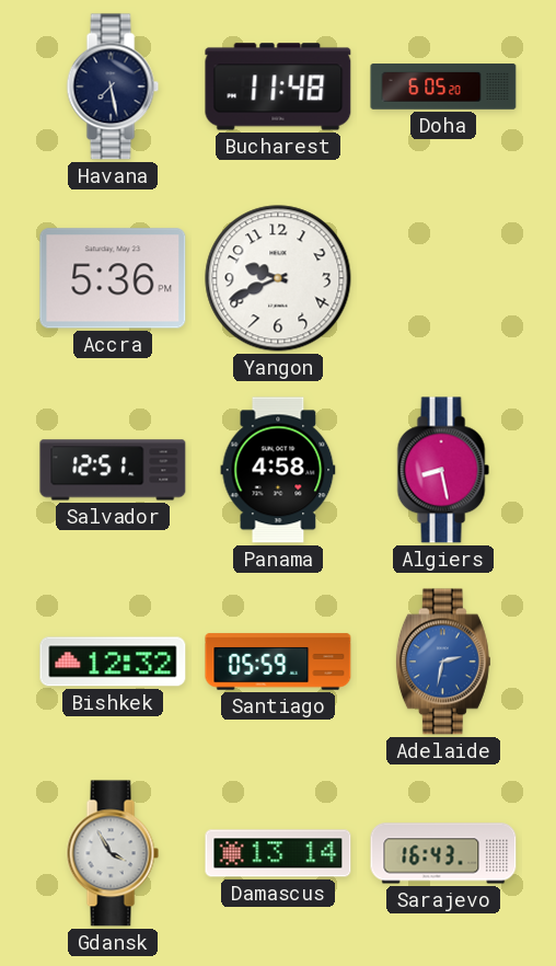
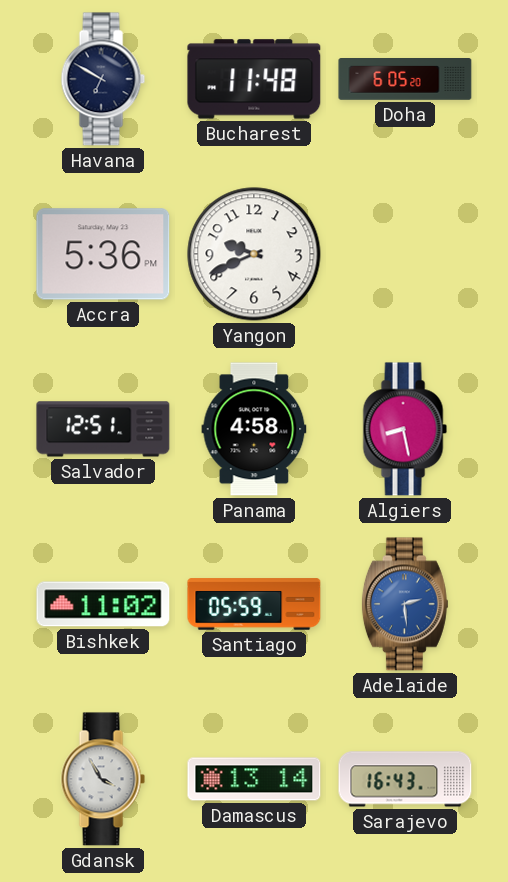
Havana: 7:28 -> 6:50 (103, 79)
Bishkek: 12:32 -> 11:02 (103, 604)
Adelaide: 2:32 -> 2:29 (405, 604)
